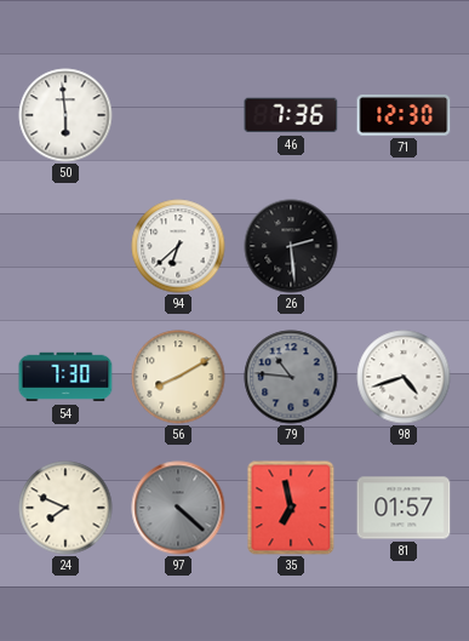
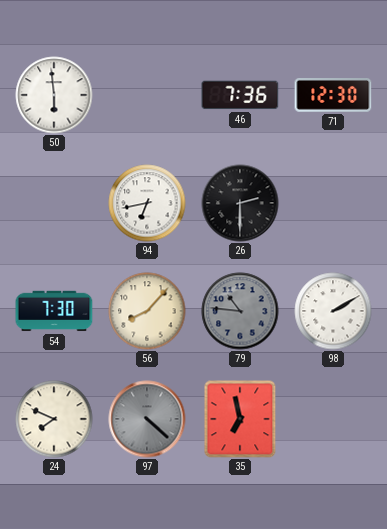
94: 6:38 -> 6:43 (147, 203)
26: 2:29 -> 2:30 (240, 203)
56: 8:10 -> 8:07 (147, 311)
98: 4:42 -> 2:10 (333, 311)
81: 01:57 -> none (404, 508)
